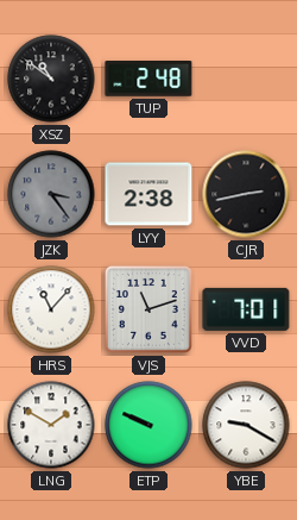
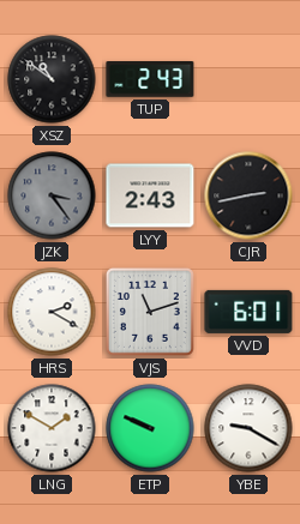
TUP: 2:48 -> 2:43 (150, 80)
LYY: 2:38 -> 2:43 (150, 195)
HRS: 11:07 -> 2:20 (52, 312)
VVD: 7:01 -> 6:01 (248, 312)
